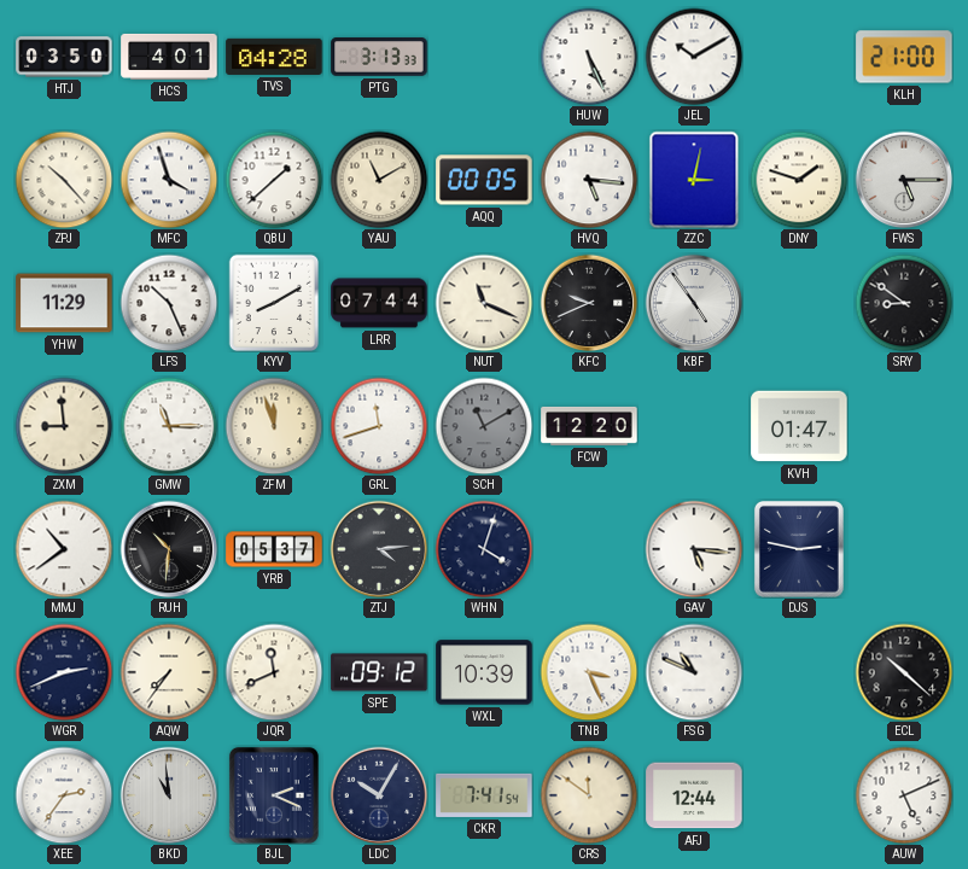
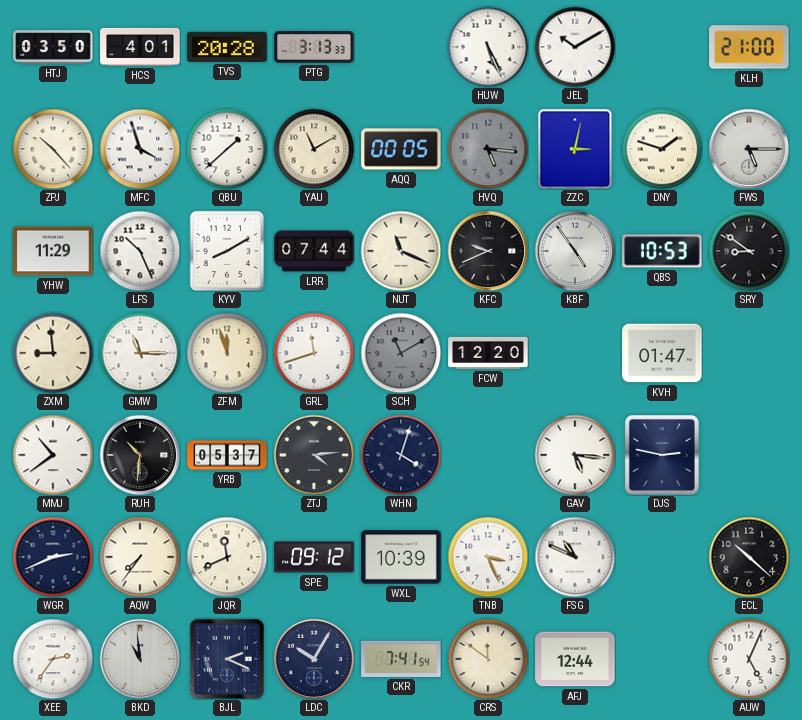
TVS: 04:28 -> 20:28 (227, 47)
HVQ dial: white -> grey (488, 149)
QBS: none -> 10:53 (662, 251)
AUW: 5:11 -> 5:04 (749, 659)
